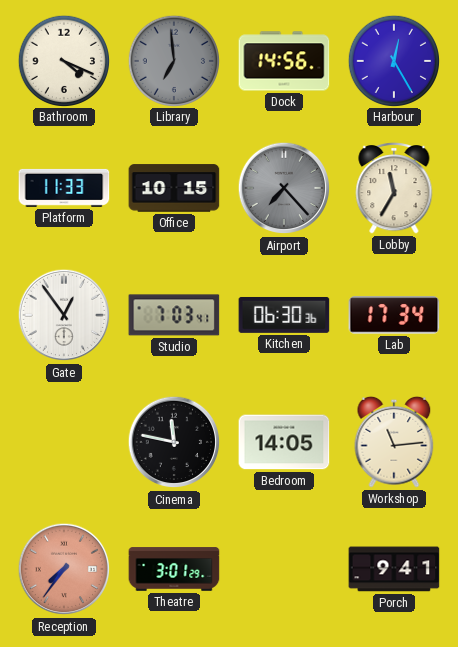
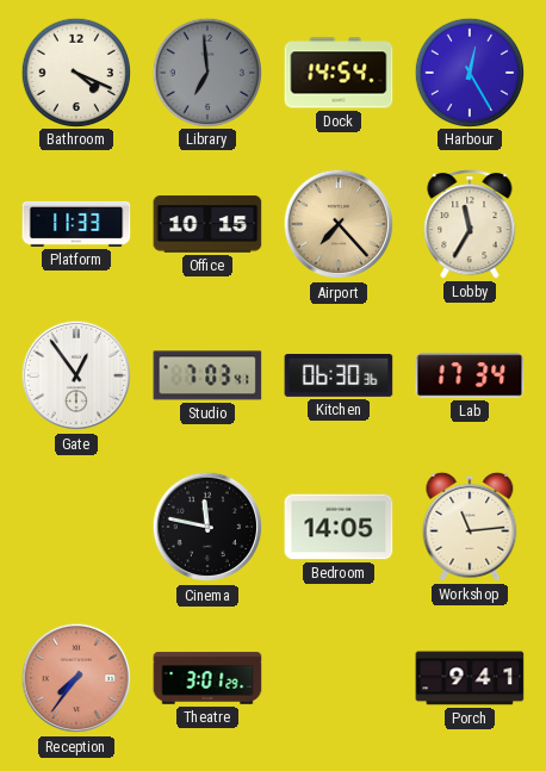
Dock: 14:56 -> 14:54 (339, 73)
Airport dial: grey -> champagne (339, 224)
